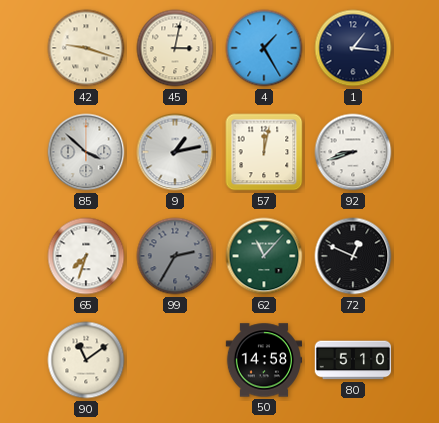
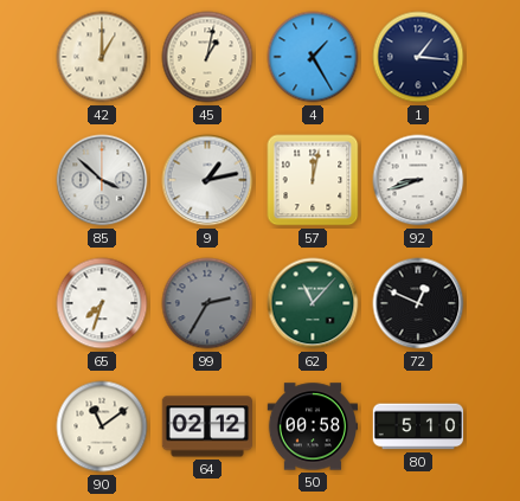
42: 9:18 -> 1:00 (102, 57)
45: 3:02 -> 1:02 (207, 57)
64: none -> 02:12 (207, 426)
50: 14:58 -> 00:58 (313, 426)
